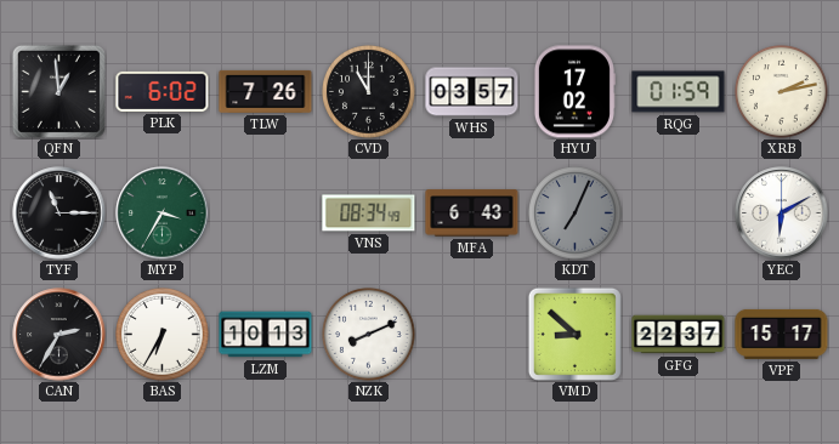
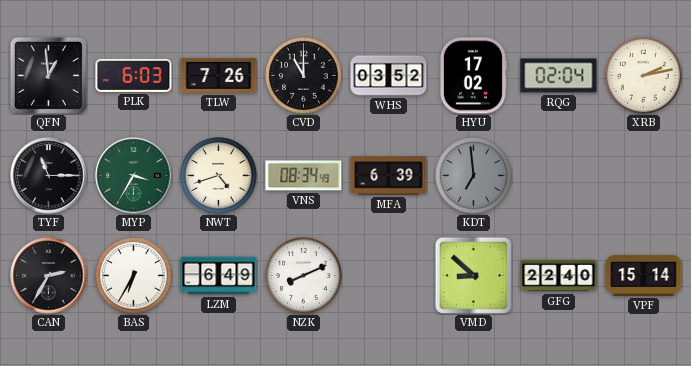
PLK: 6:02 -> 6:03 (134, 75)
WHS: 03:57 -> 03:52 (389, 76)
RQG: 01:59 -> 02:04 (559, 76)
NWT: none -> 4:42 (219, 176)
MFA: 6:43 -> 6:39 (389, 176)
KDT: 7:04 -> 6:59 (474, 176)
YEC: 6:10 -> none (782, 214)
LZM: 10:13 -> 6:49 (219, 276)
GFG: 22:37 -> 22:40 (559, 276)
VPF: 15:17 -> 15:14 (644, 275)
